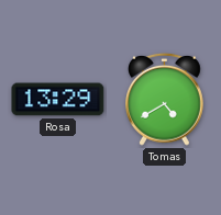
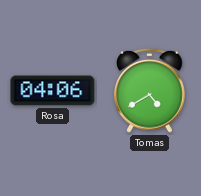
Rosa: 13:29 -> 04:06 (53, 91)
